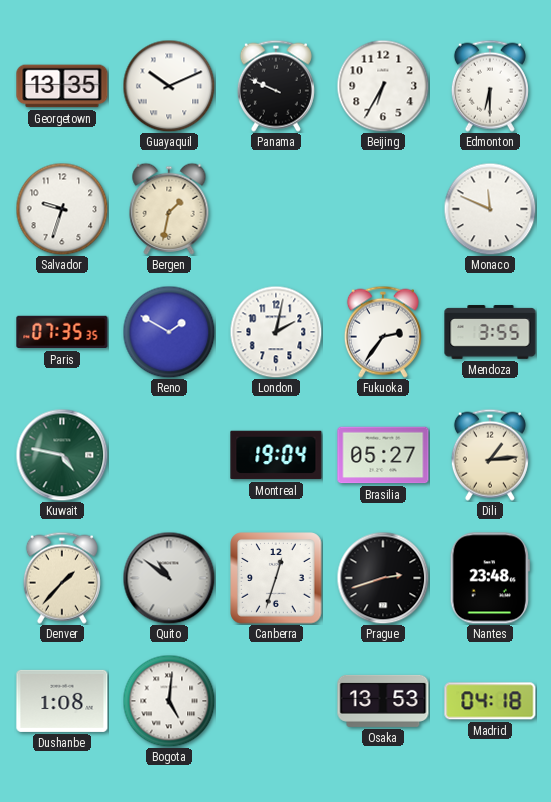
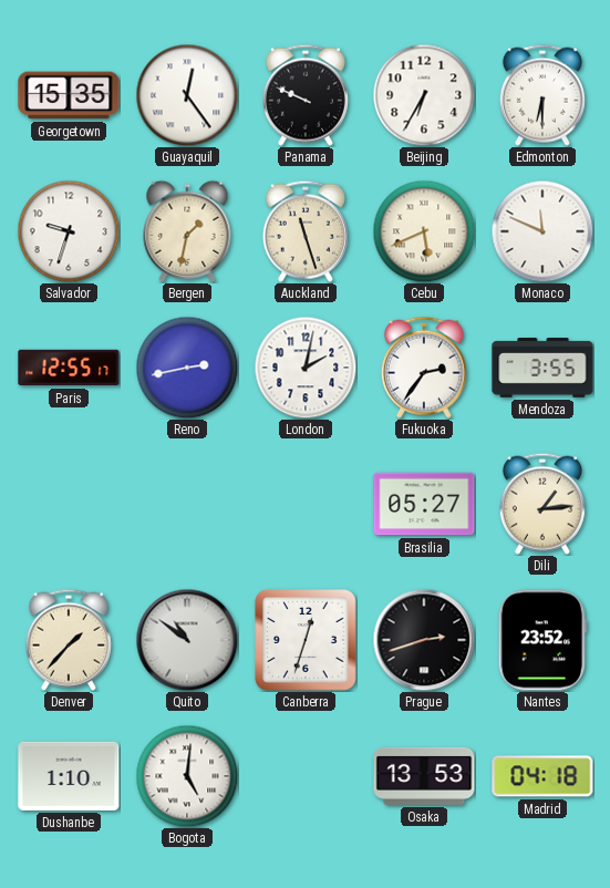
Georgetown: 13:35 -> 15:35 (69, 95)
Guayaquil: 10:11 -> 12:24 (187, 95)
Auckland: none -> 11:27 (306, 231)
Cebu: none -> 5:41 (424, 231)
Paris: 07:35 -> 12:55 (69, 368)
Reno: 1:50 -> 2:43 (187, 368)
Kuwait: 4:47 -> none (62, 455)
Montreal: 19:04 -> none (276, 455)
Nantes: 23:48 -> 23:52 (542, 640)
Dushanbe: 1:08 -> 1:10 (69, 776)
